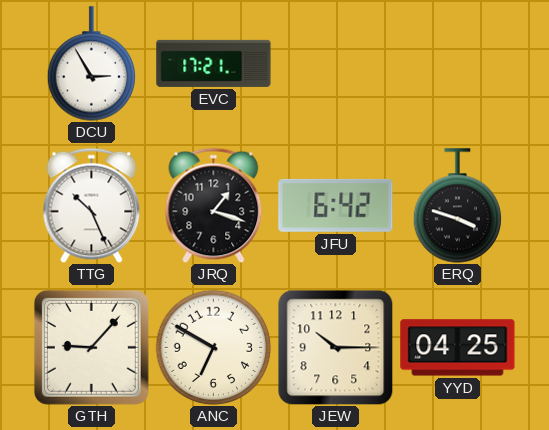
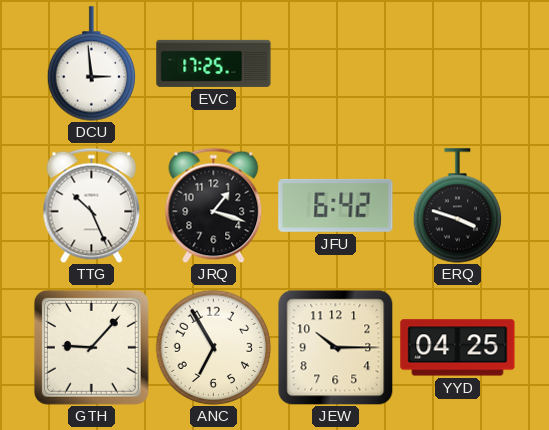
DCU: 2:55 -> 2:59 (92, 64)
EVC: 17:21 -> 17:25 (214, 63)
ANC: 6:50 -> 6:55 (213, 347)
